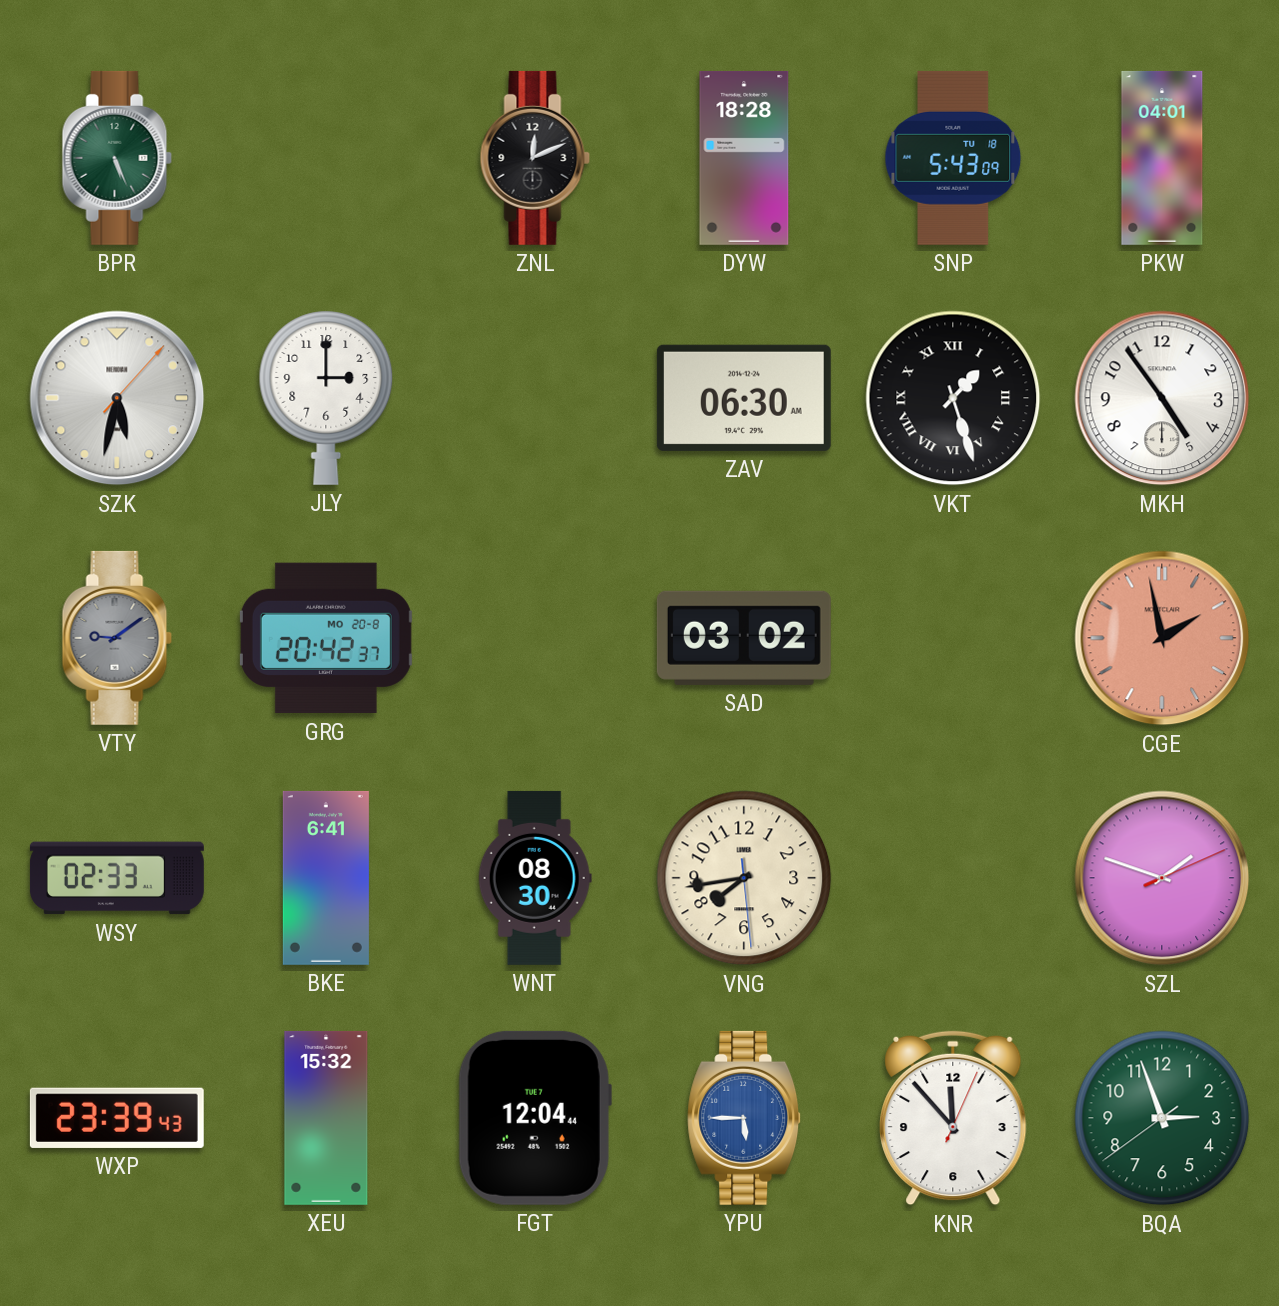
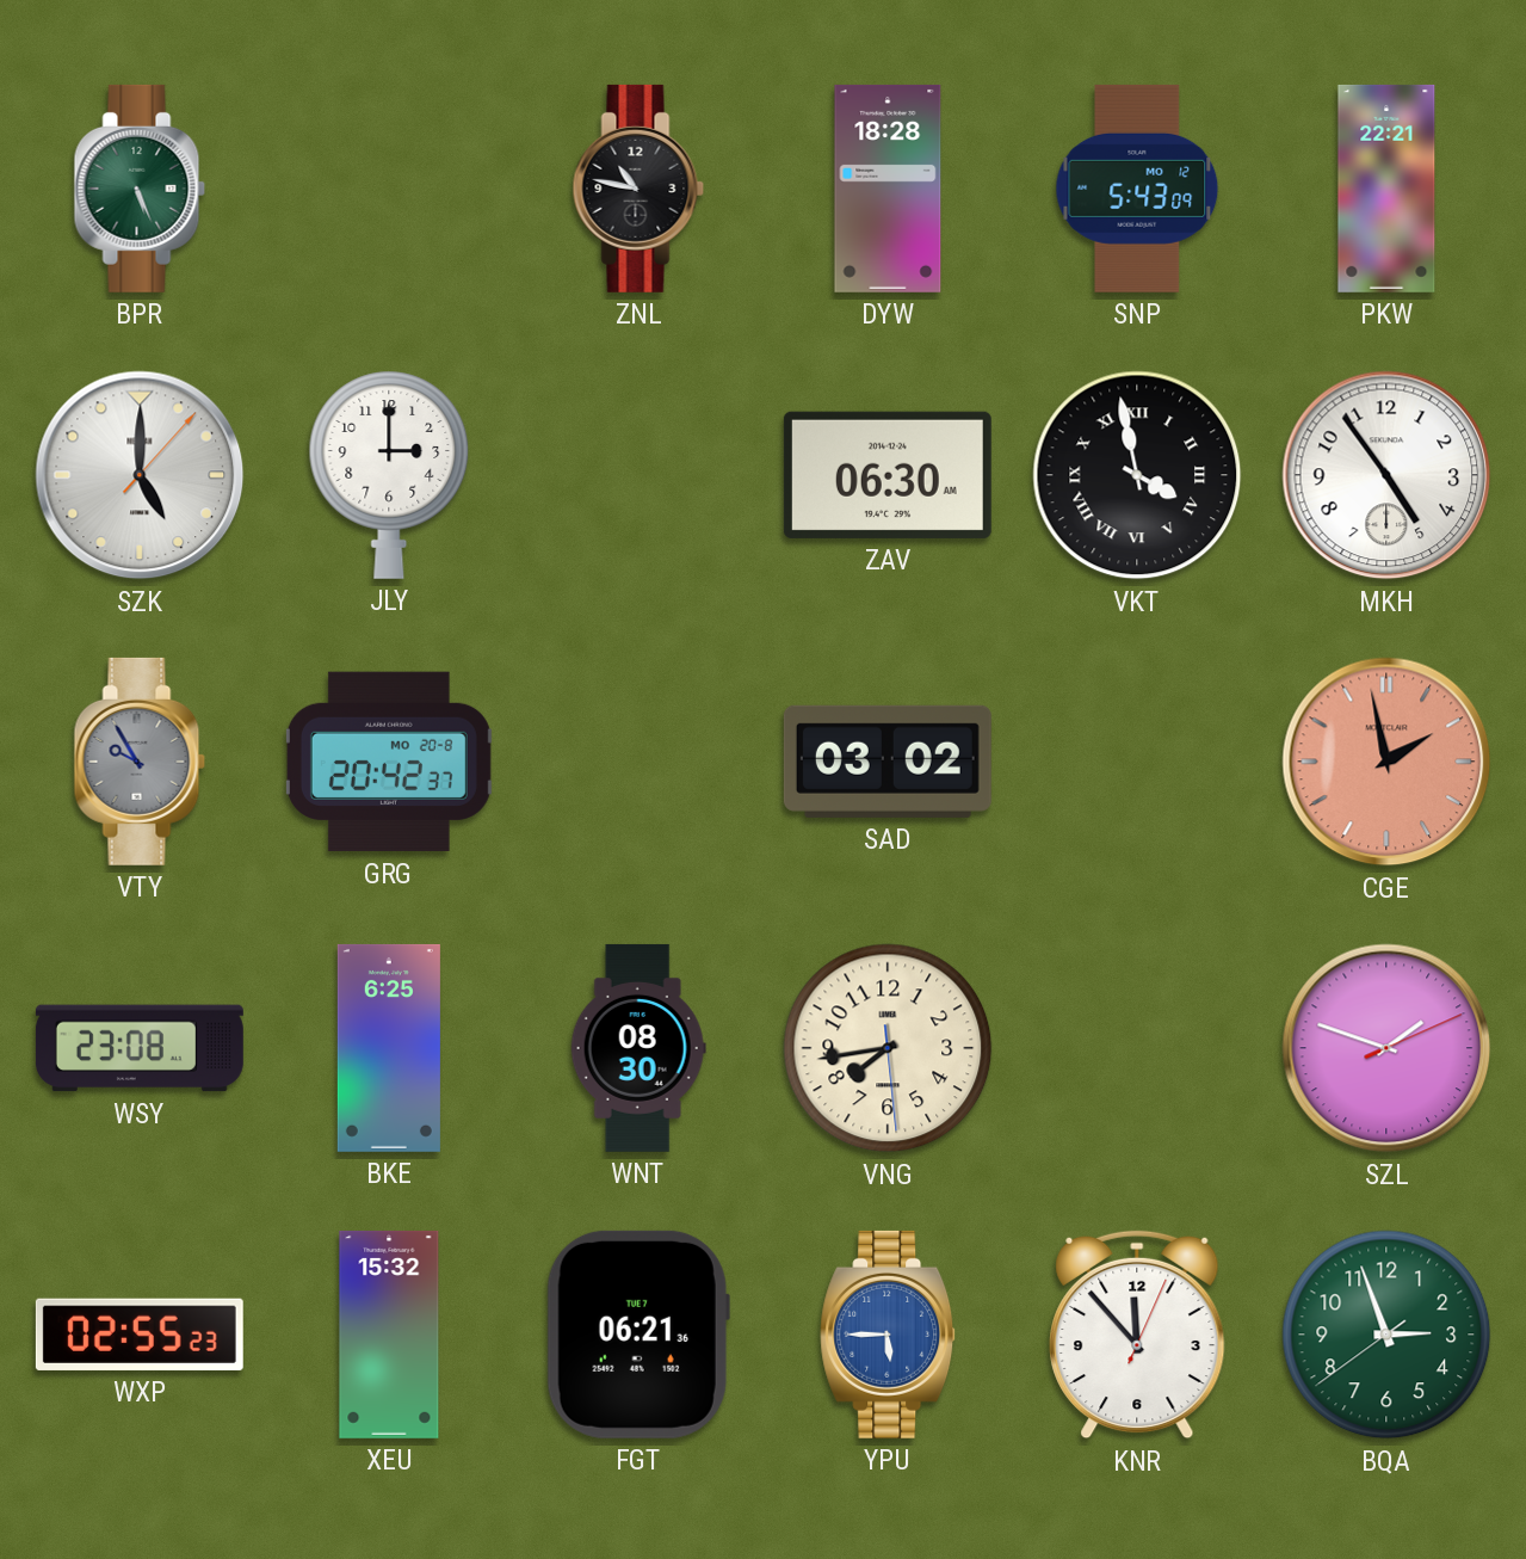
ZNL: 12:11 -> 10:47 (638, 189)
SNP date: TU 18 -> MO 12 (1137, 189)
PKW: 04:01 -> 22:21 (1386, 189)
SZK: 5:32 -> 5:00 (140, 475)
VKT: 1:27 -> 3:58 (1137, 475)
VTY: 9:09 -> 9:55 (140, 762)
WSY: 02:33 -> 23:08 (140, 1048)
BKE: 6:41 -> 6:25 (389, 1048)
WXP: 23:39 -> 02:55 (140, 1335)
FGT: 12:04 -> 06:21 (638, 1335)
